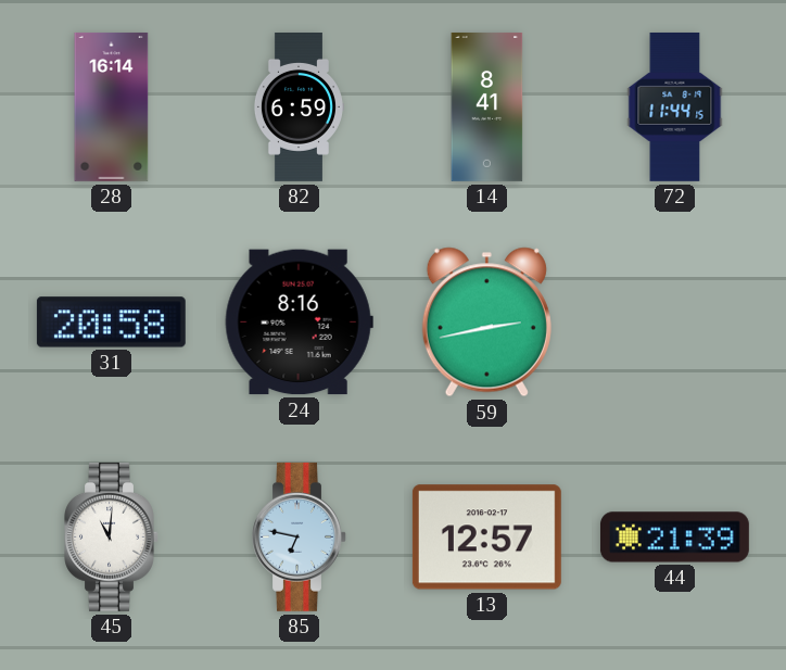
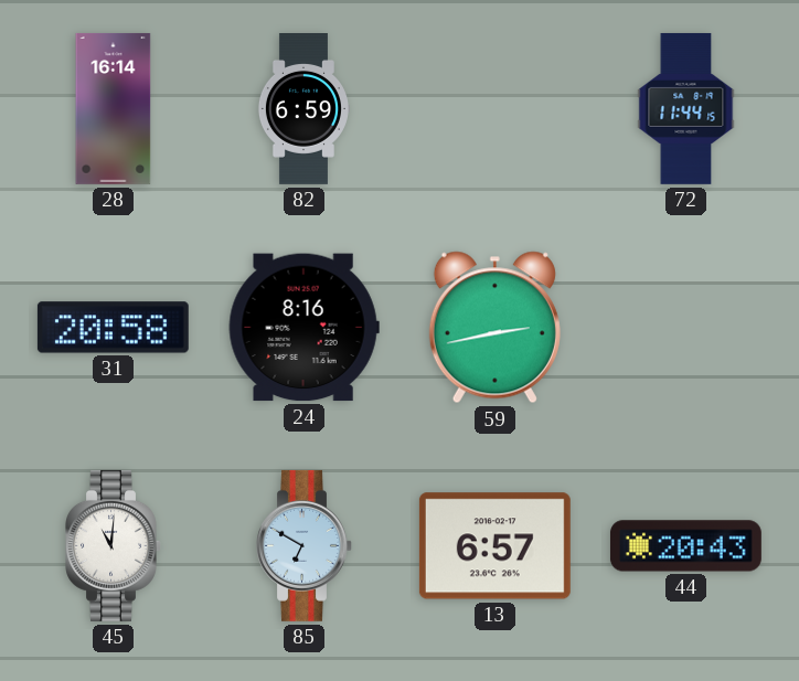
14: 8:41 -> none (487, 106)
85: 6:47 -> 6:50 (305, 545)
13: 12:57 -> 6:57 (494, 546)
44: 21:39 -> 20:43 (685, 546)
